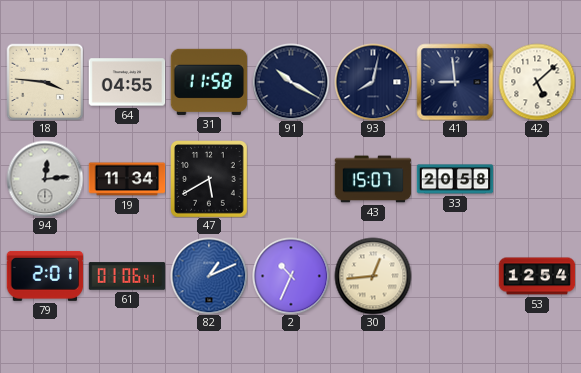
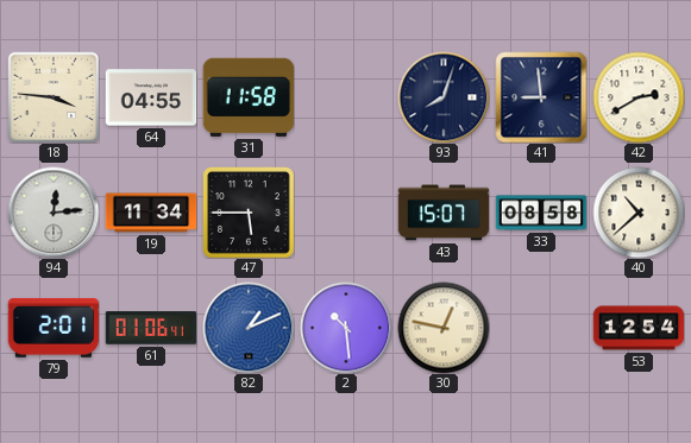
91: 10:20 -> none (291, 82)
93: 8:02 -> 8:03 (444, 97)
42: 5:08 -> 2:40 (639, 97)
47: 5:40 -> 5:45 (249, 213)
33: 20:58 -> 08:58 (541, 213)
40: none -> 10:38 (639, 213)
2: 10:34 -> 10:29 (346, 328)
30: 12:44 -> 12:47 (444, 328)
